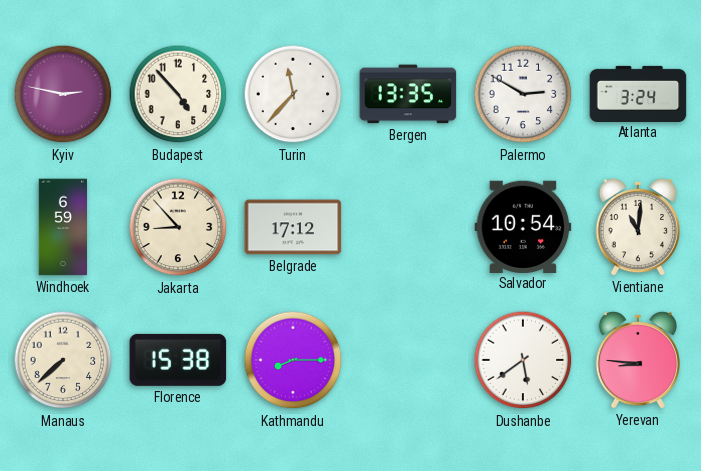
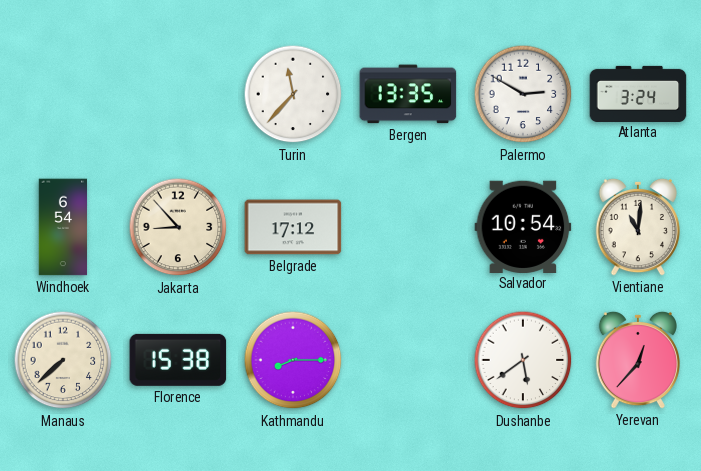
Kyiv: 2:47 -> none (63, 94)
Budapest: 4:53 -> none (178, 94)
Windhoek: 6:59 -> 6:54 (63, 227)
Yerevan: 8:46 -> 12:37 (637, 360)
